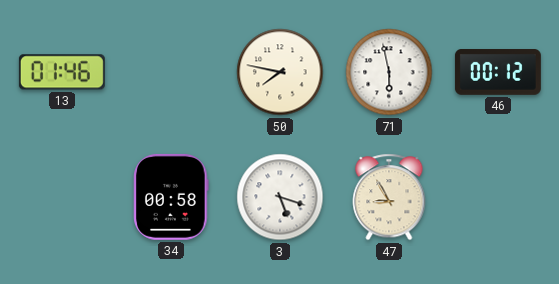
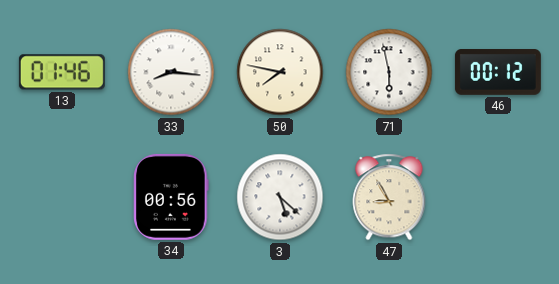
33: none -> 8:16 (171, 72)
34: 00:58 -> 00:56 (171, 197)
3: 5:18 -> 5:22 (280, 197)
